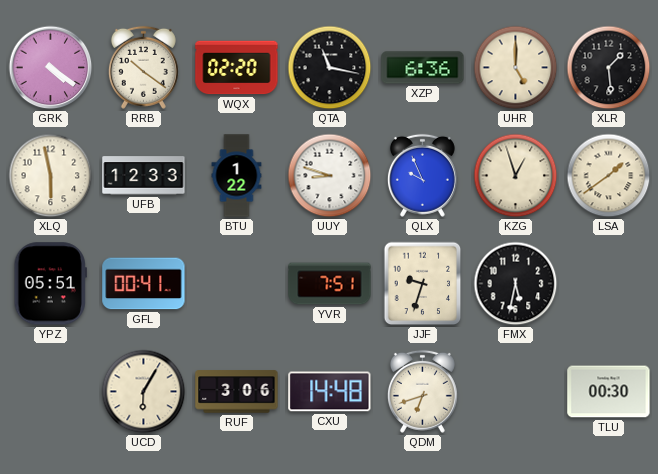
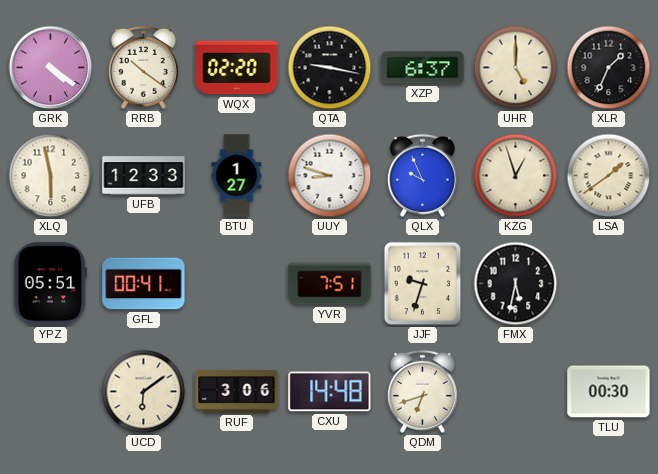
QTA: 11:17 -> 9:17 (330, 68)
XZP: 6:36 -> 6:37 (423, 68)
XLR: 1:29 -> 1:34 (609, 68)
BTU: 1:22 -> 1:27 (237, 176)
UCD: 6:05 -> 6:09 (144, 392)
